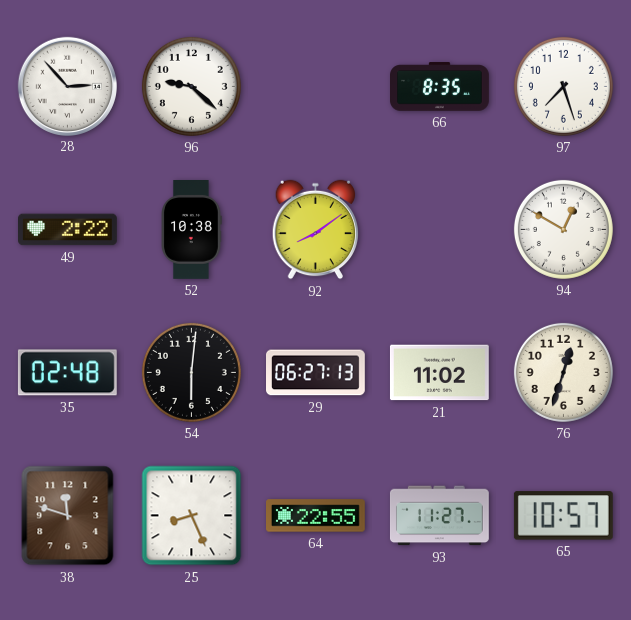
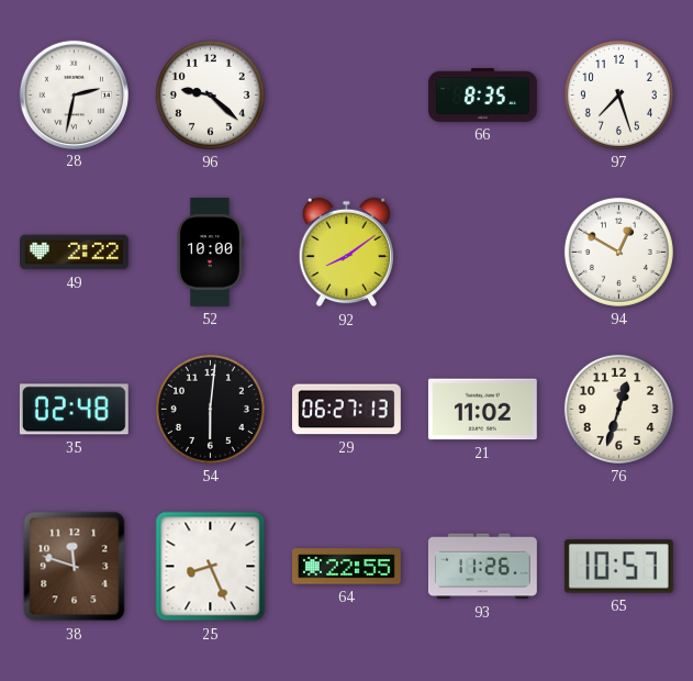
28: 2:53 -> 2:32 (74, 94)
52: 10:38 -> 10:00 (210, 253)
93: 11:27 -> 11:26 (482, 567)
